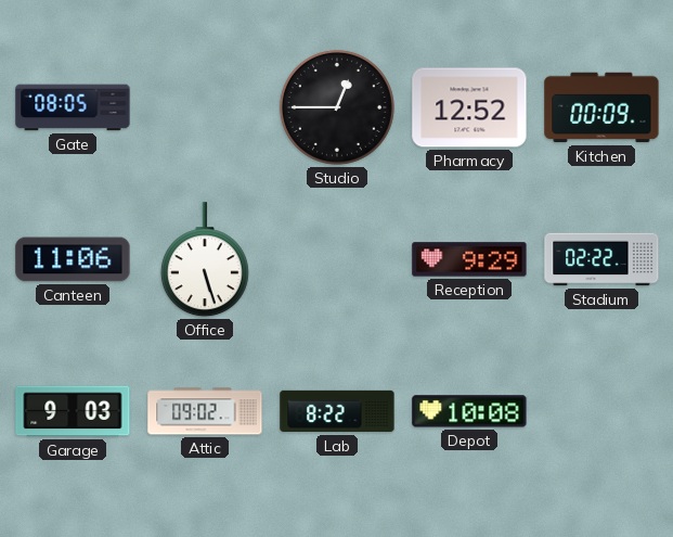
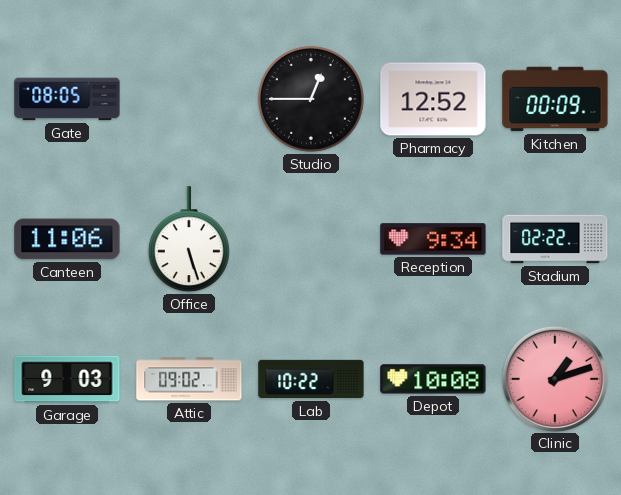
Reception: 9:29 -> 9:34 (433, 239)
Lab: 8:22 -> 10:22 (311, 379)
Clinic: none -> 1:12 (554, 378)
